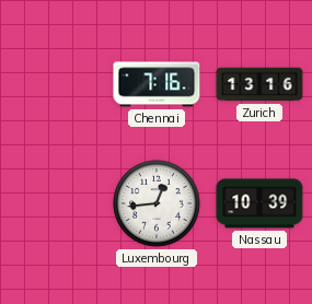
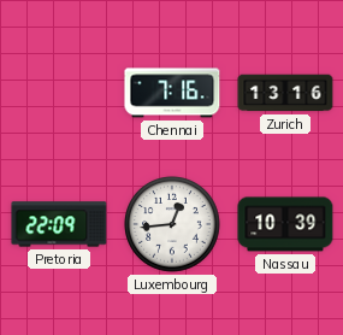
Pretoria: none -> 22:09 (59, 224)
